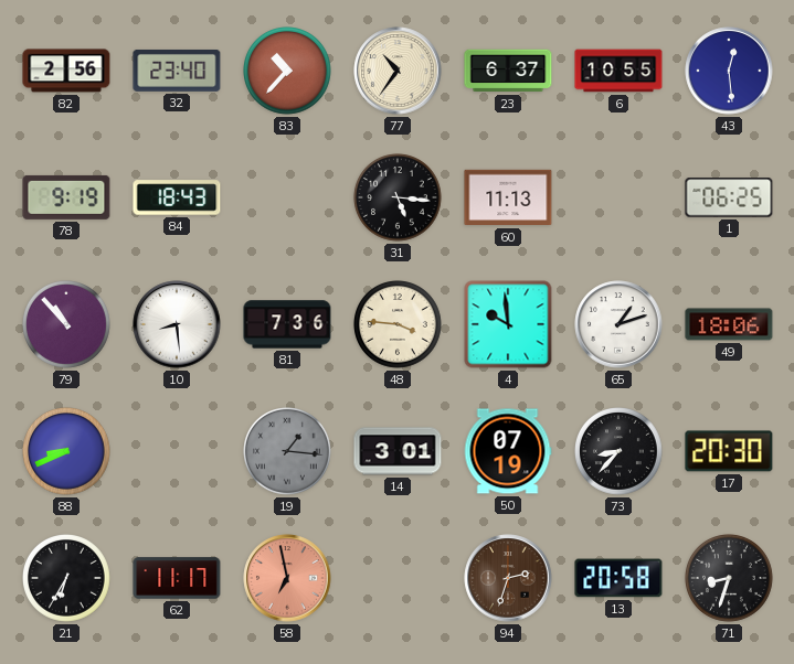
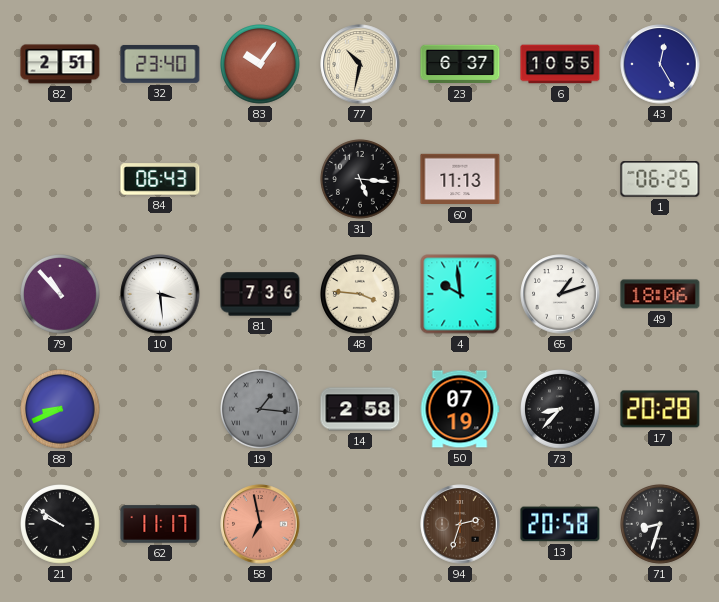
82: 2:56 -> 2:51 (60, 64)
83: 10:37 -> 10:06 (261, 65)
77: 10:36 -> 10:32 (360, 64)
43: 12:29 -> 12:25 (660, 64)
78: 9:19 -> none (66, 197)
84: 18:43 -> 06:43 (160, 179)
10: 8:29 -> 3:29 (160, 294)
14: 3:01 -> 2:58 (360, 409)
17: 20:30 -> 20:28 (660, 409)
21: 6:35 -> 9:51 (61, 525)
